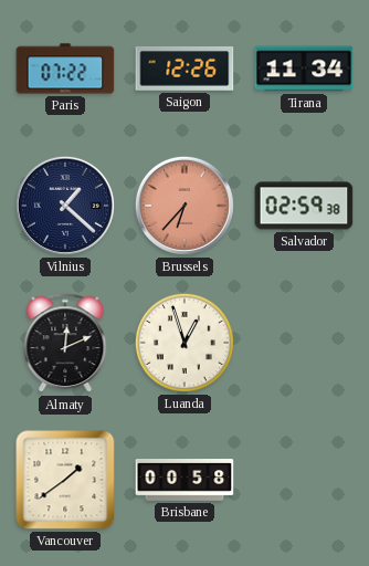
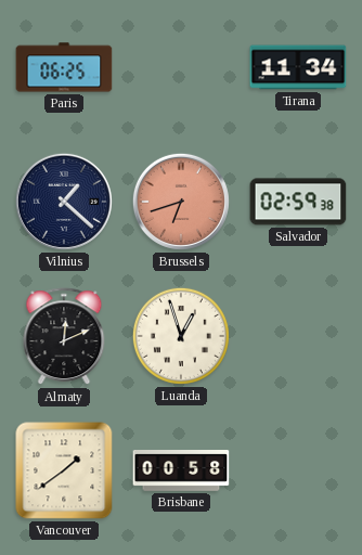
Paris: 07:22 -> 06:25 (64, 67)
Saigon: 12:26 -> none (184, 69)
Brussels: 6:37 -> 6:42 (181, 202)
